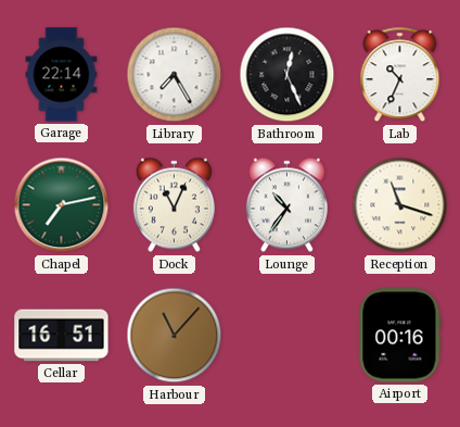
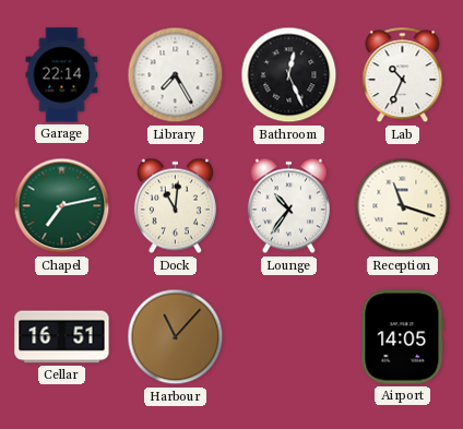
Dock: 11:04 -> 11:01 (175, 206)
Airport: 00:16 -> 14:05 (403, 337)
